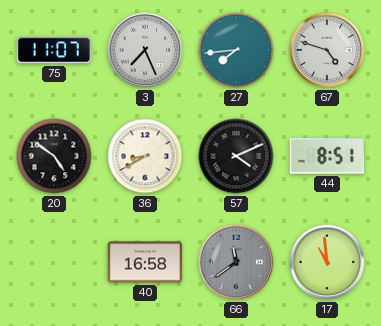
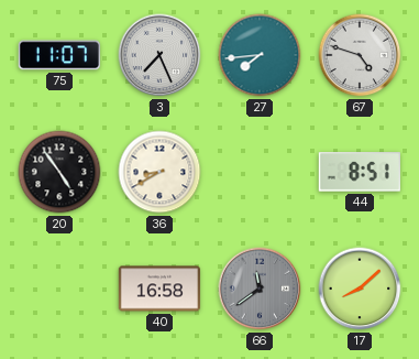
20: 4:51 -> 4:54 (59, 172)
57: 4:11 -> none (236, 156)
17: 10:59 -> 8:08 (360, 289)
